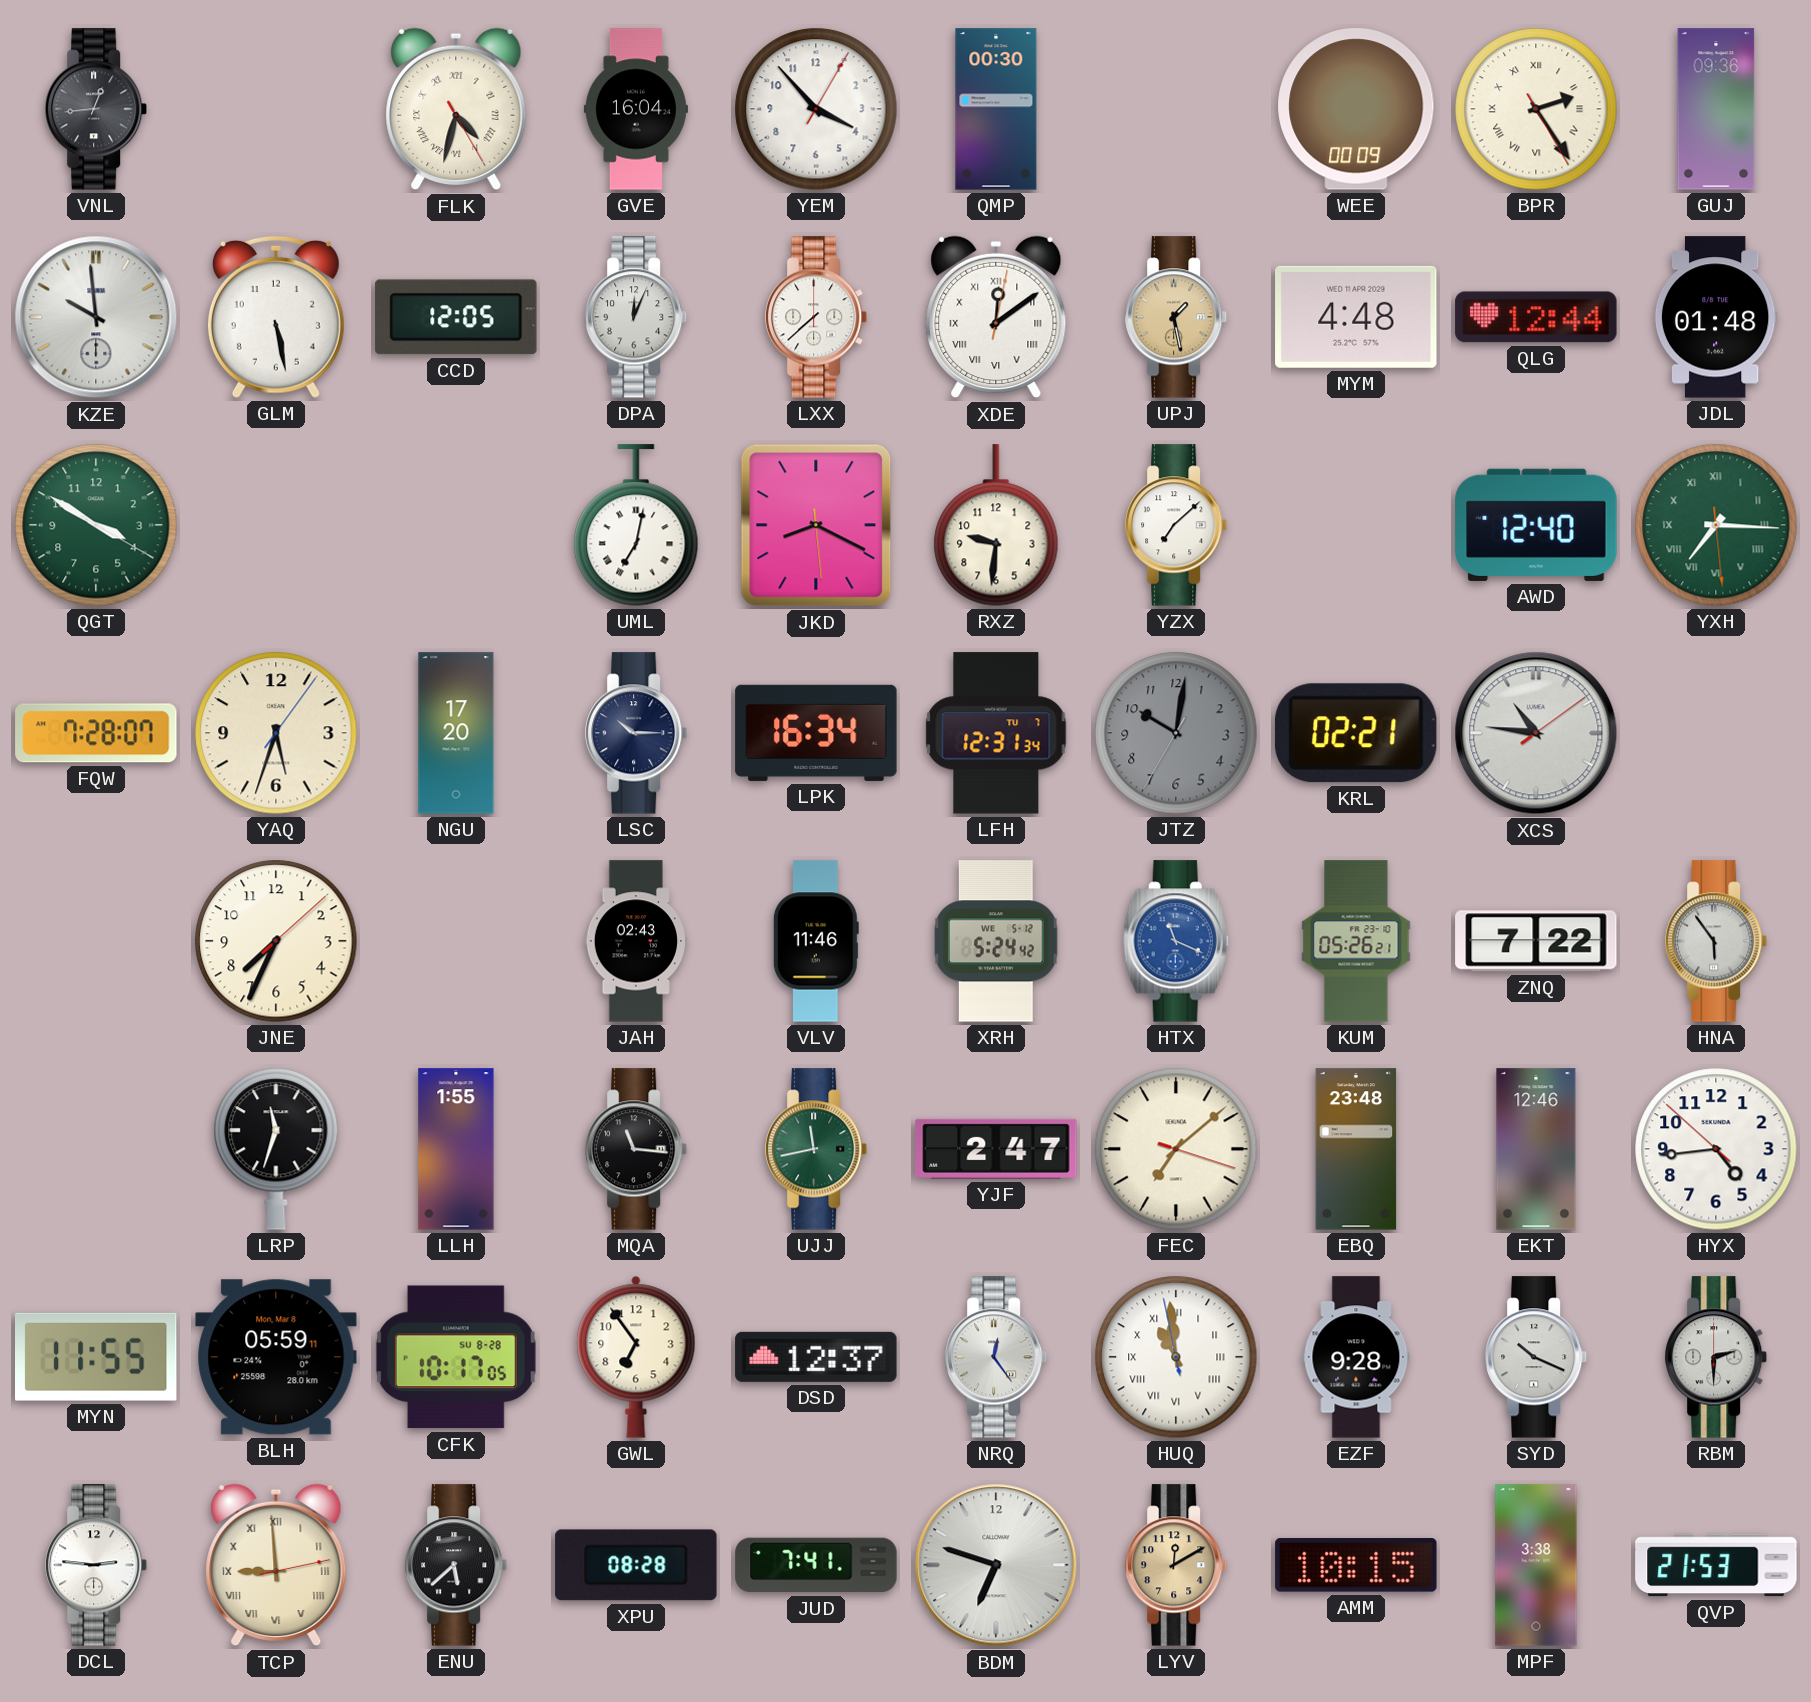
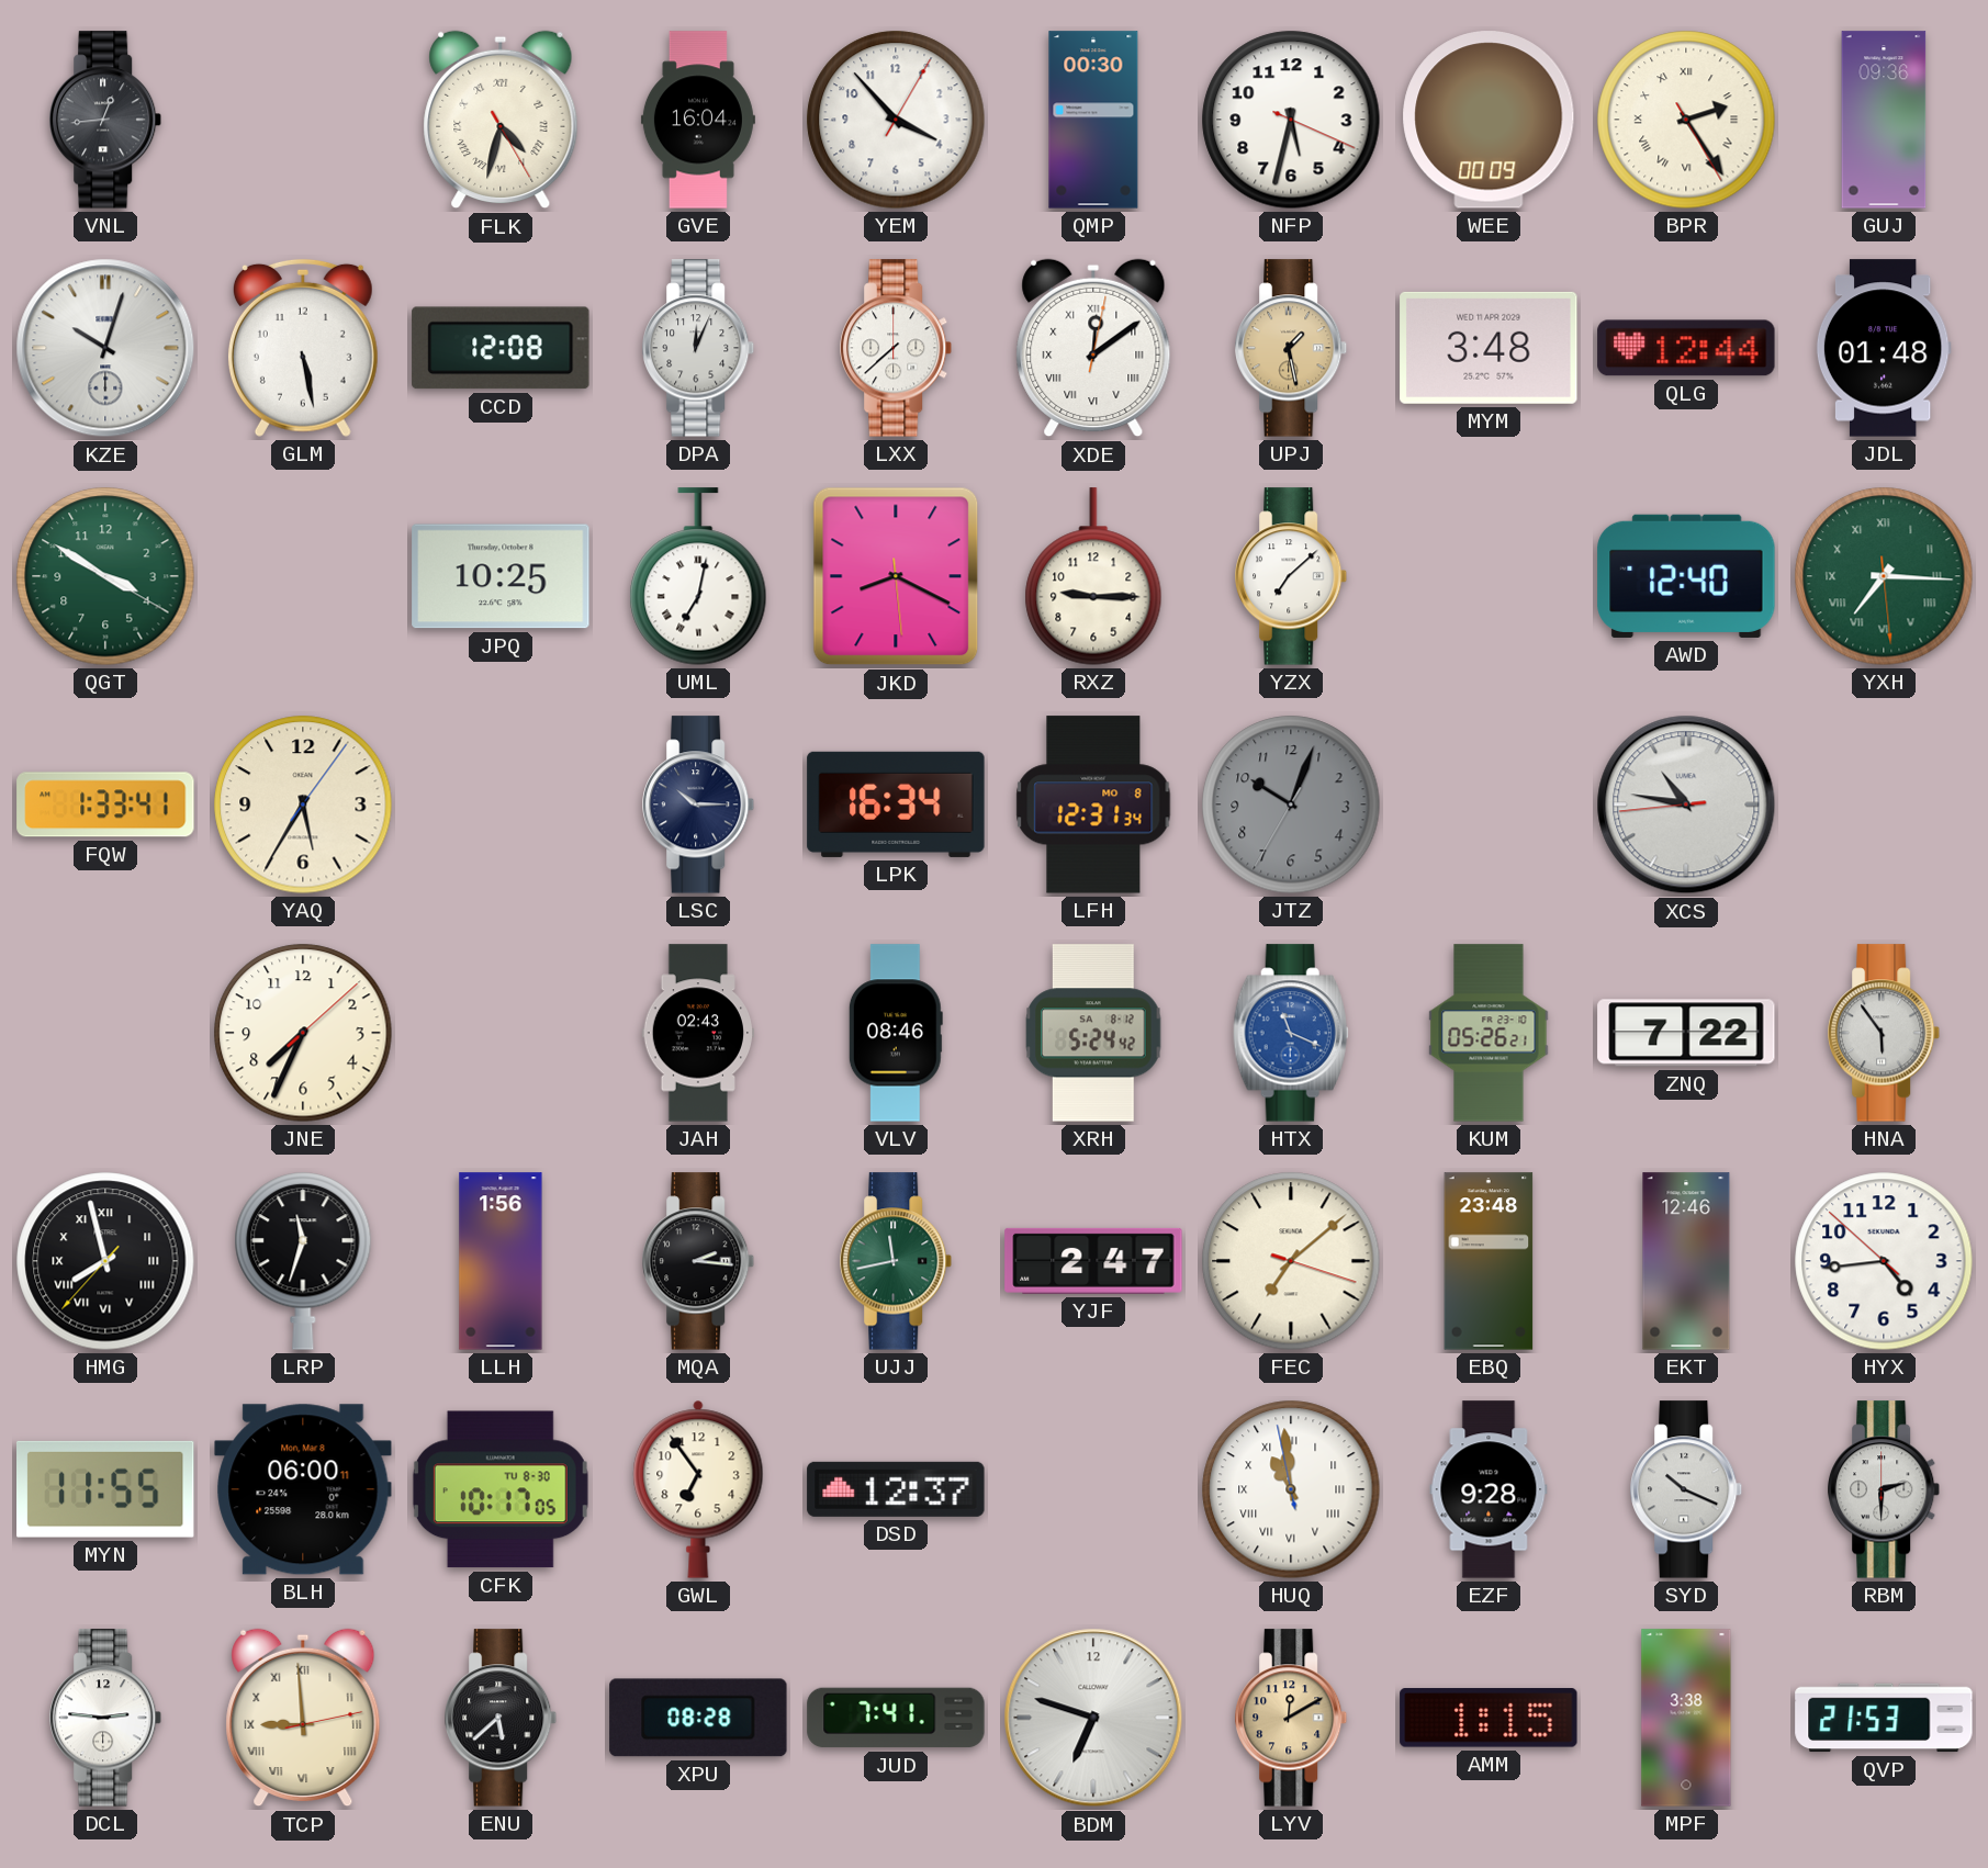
NFP: none -> 5:32 (1291, 120)
KZE: 9:59 -> 10:03 (105, 348)
CCD: 12:05 -> 12:08 (501, 348)
MYM: 4:48 -> 3:48 (1489, 348)
JPQ: none -> 10:25 (501, 576)
RXZ: 9:31 -> 9:15 (1093, 576)
FQW: 7:28 -> 1:33 (105, 804)
YAQ: 5:33 -> 5:35 (303, 804)
NGU: 17:20 -> none (456, 733)
LFH date: TU 7 -> MO 8 (1093, 804)
JTZ: 10:01 -> 10:03 (1291, 804)
KRL: 02:21 -> none (1356, 733)
XCS: 10:46:09 -> 10:46:44 (1686, 804)
VLV: 11:46 -> 08:46 (896, 1033)
XRH date: WE 5-12 -> SA 8-12 (1093, 1033)
HMG: none -> 7:57 (105, 1261)
LLH: 1:55 -> 1:56 (501, 1261)
MQA: 11:16 -> 2:16 (699, 1261)
BLH: 05:59 -> 06:00 (303, 1489)
CFK date: SU 8-28 -> TU 8-30 (501, 1489)
NRQ: 12:24 -> none (997, 1357)
AMM: 10:15 -> 1:15 (1489, 1718)
